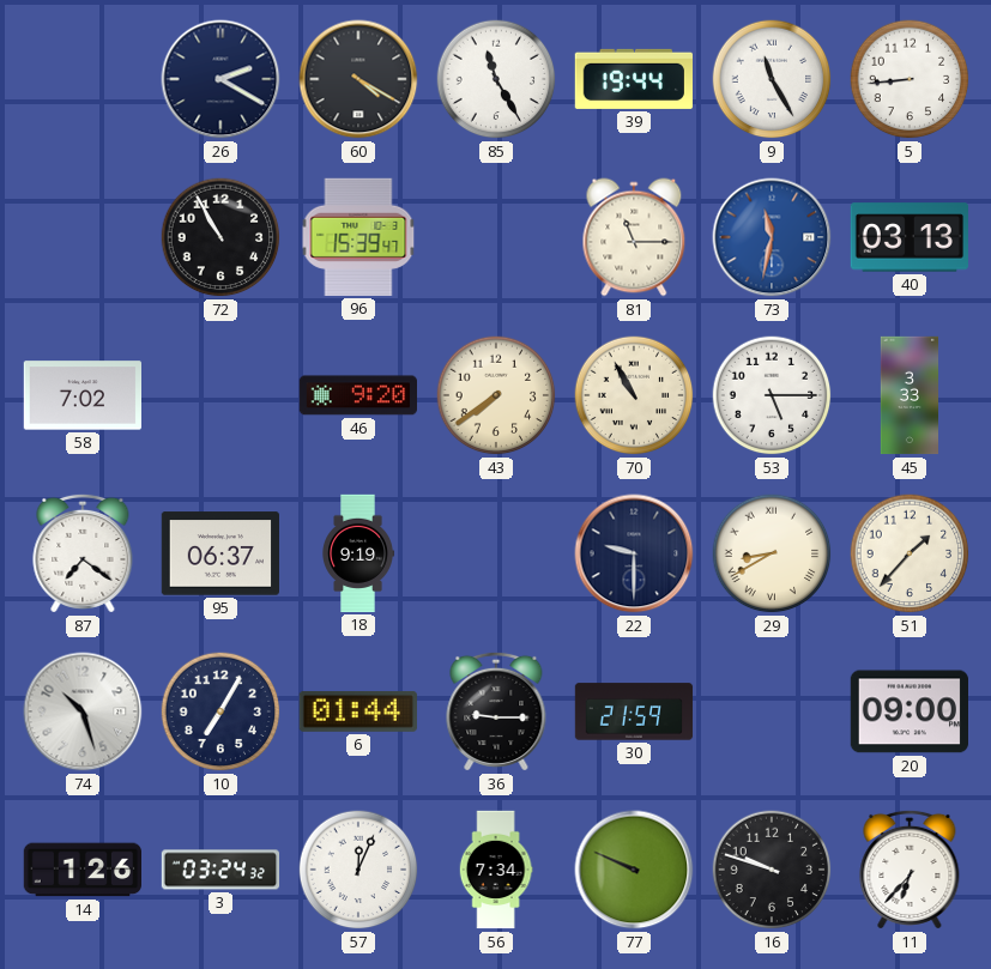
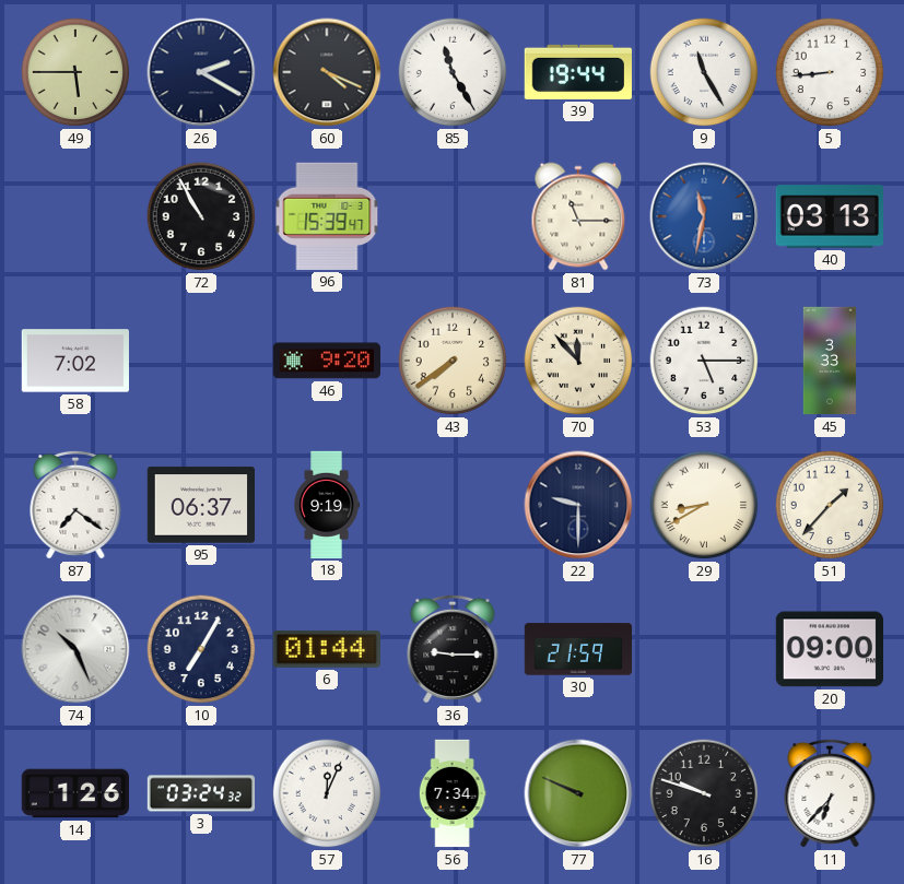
49: none -> 5:45 (75, 72)
60: 4:20 -> 4:19 (327, 72)
70: 10:55 -> 11:53 (578, 361)
74: 10:27 -> 10:26 (75, 649)
